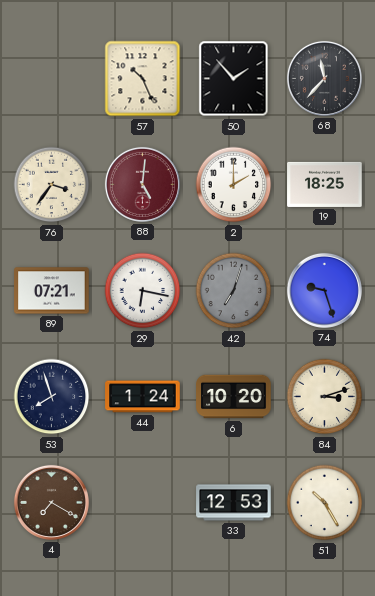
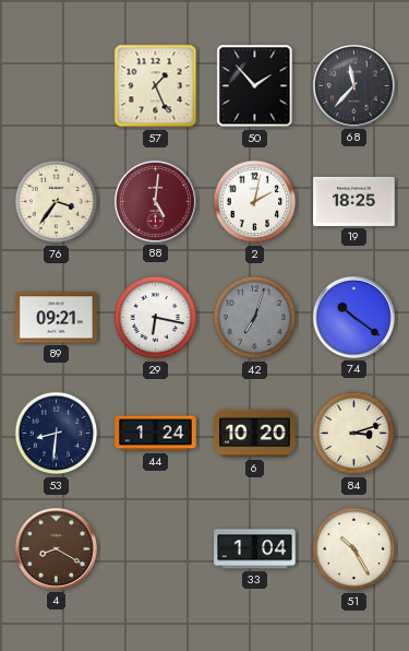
57: 10:26 -> 1:26 (156, 86)
2: 2:00 -> 2:02 (255, 202)
89: 07:21 -> 09:21 (57, 318)
74: 9:27 -> 10:21 (353, 317)
53: 7:57 -> 8:31 (57, 434)
4: 7:20 -> 8:20 (56, 548)
33: 12:53 -> 1:04 (255, 549)
